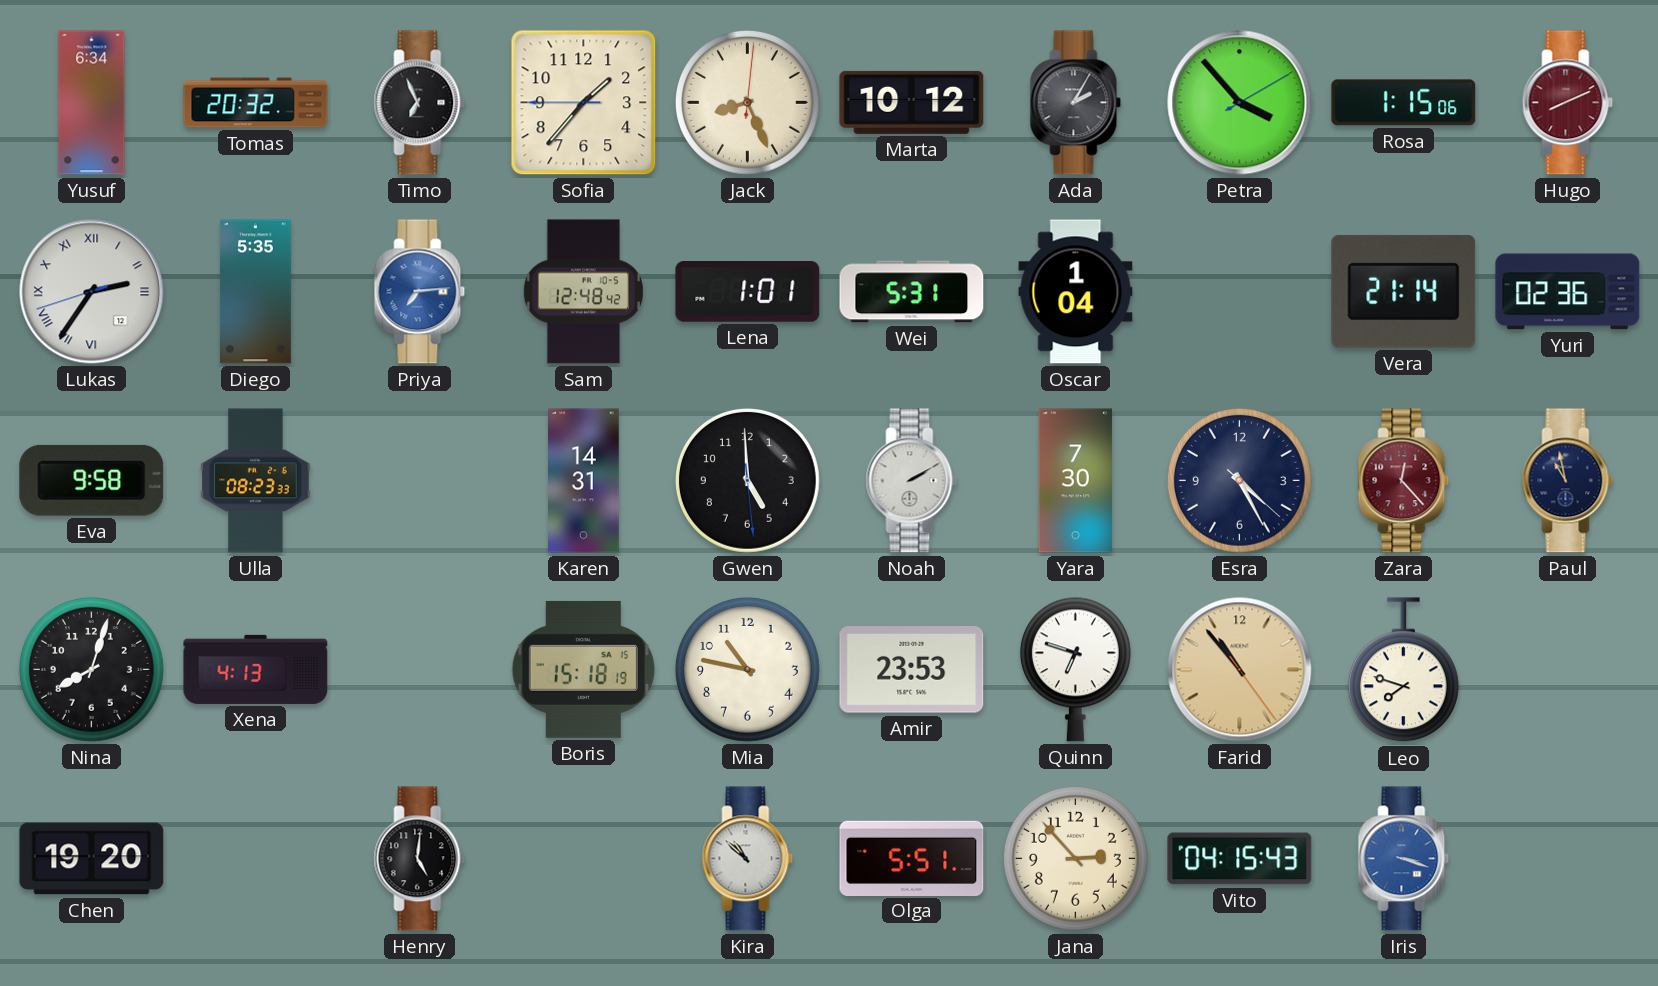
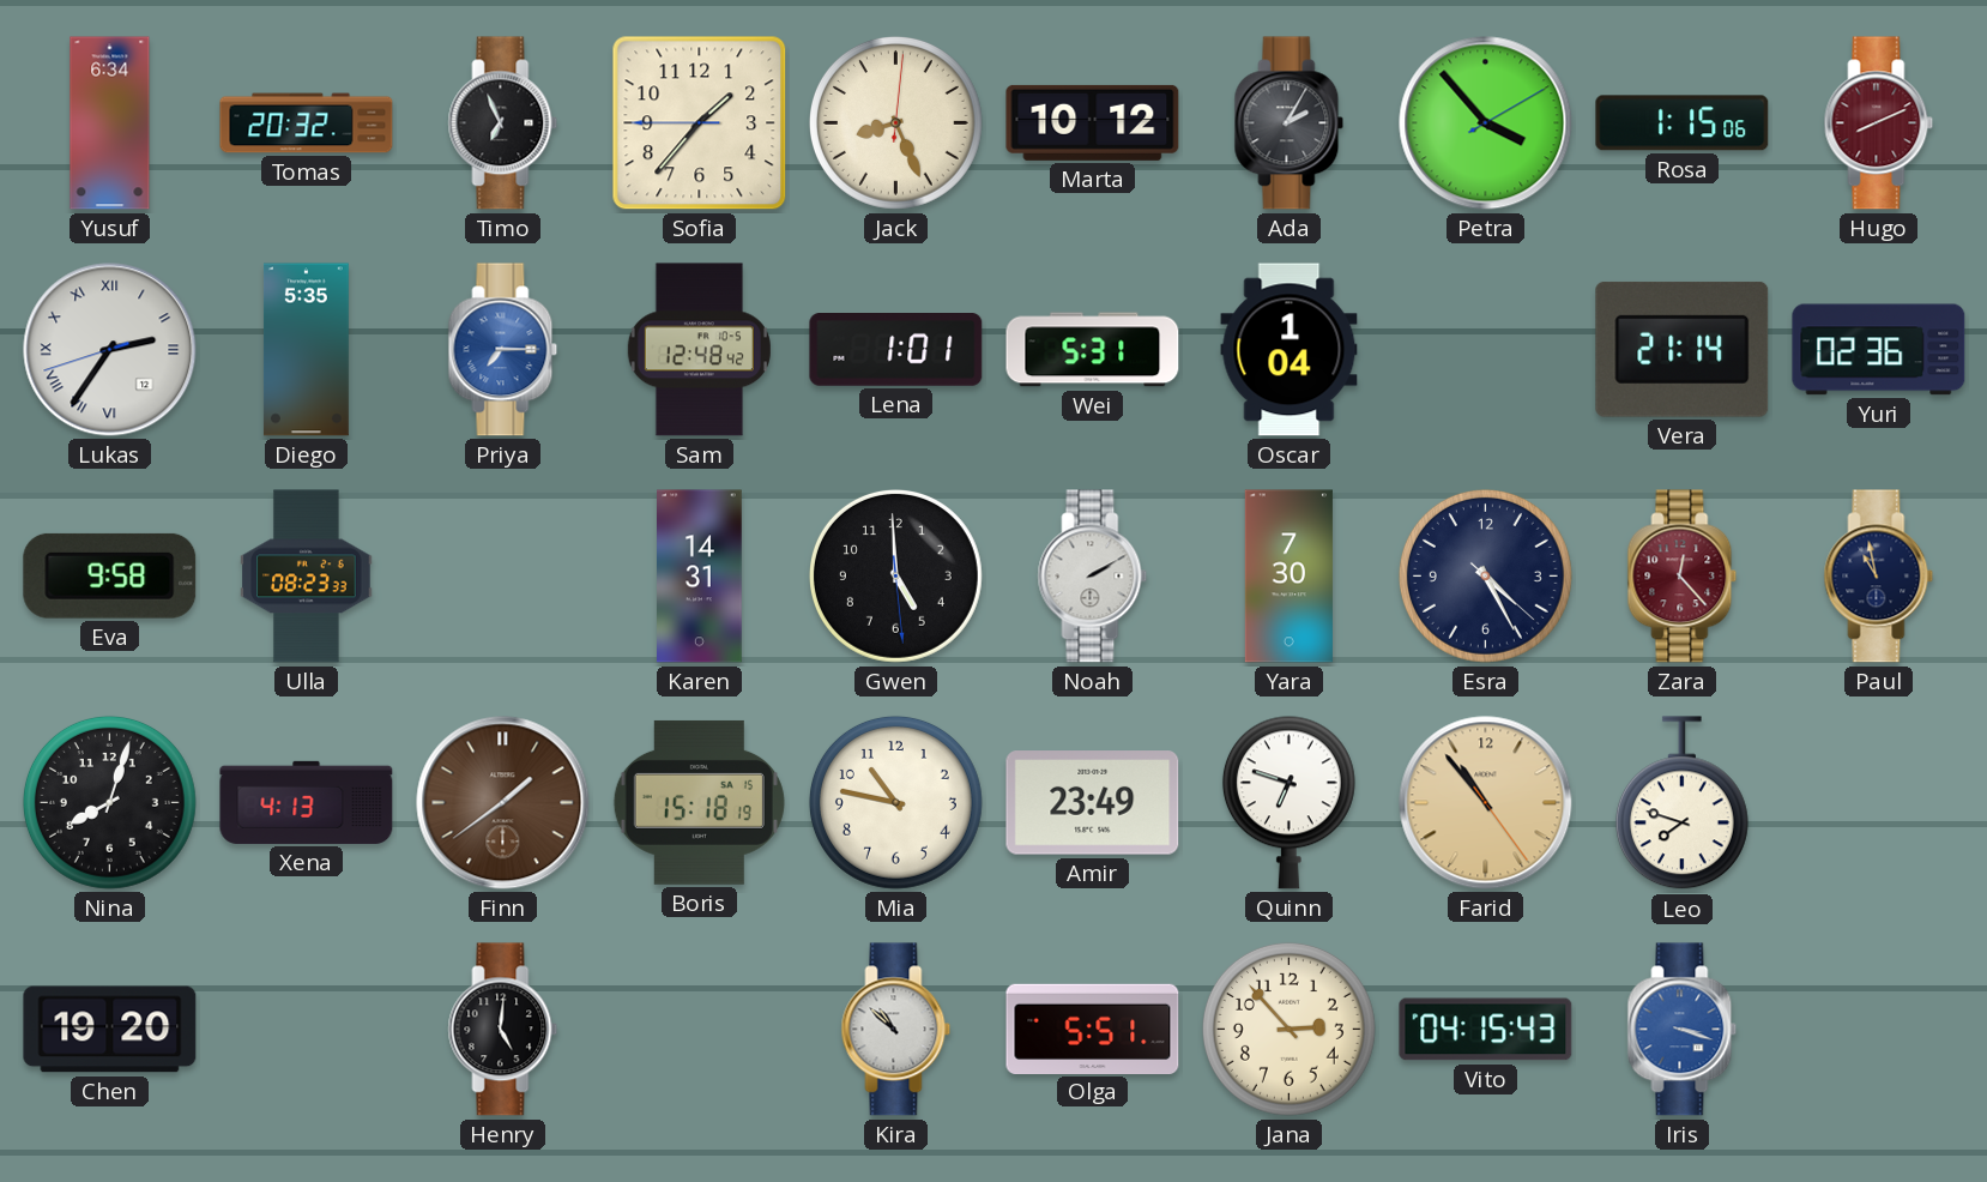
Priya: 7:14 -> 7:15 (503, 350)
Finn: none -> 1:39 (503, 803)
Amir: 23:53 -> 23:49 (1093, 803)
